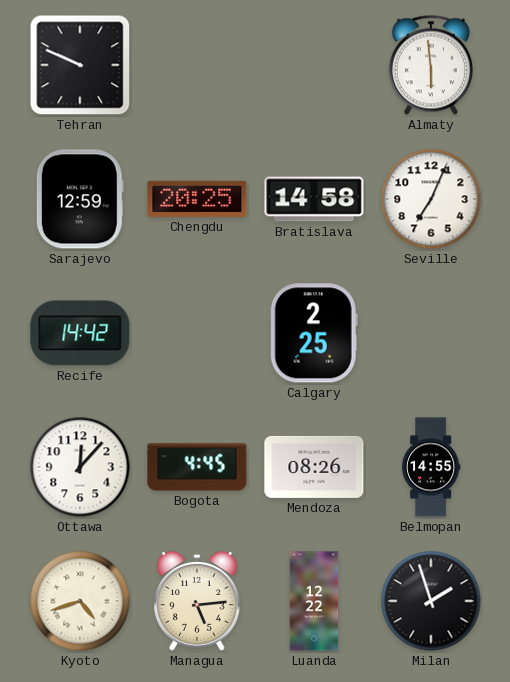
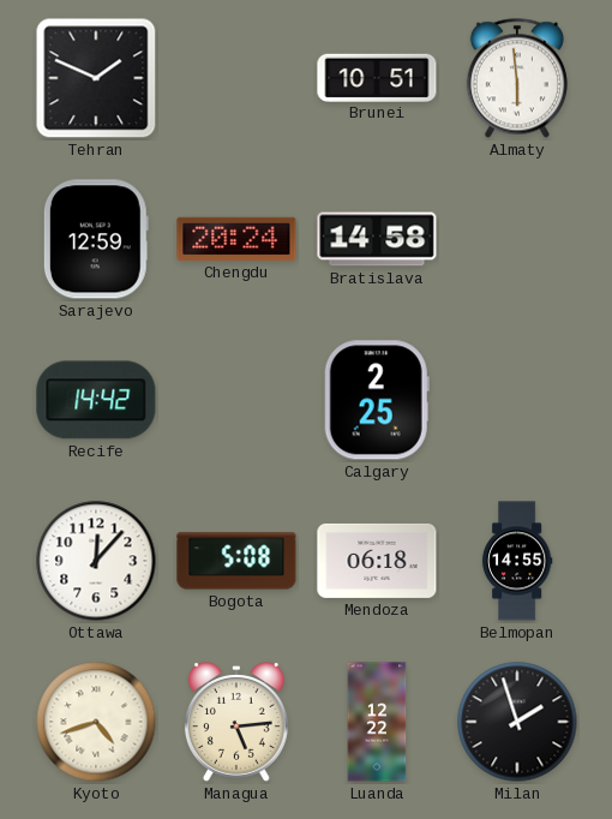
Tehran: 9:49 -> 1:49 (96, 78)
Brunei: none -> 10:51 (377, 77)
Chengdu: 20:25 -> 20:24 (236, 239)
Seville: 7:04 -> none (431, 199)
Bogota: 4:45 -> 5:08 (236, 561)
Mendoza: 08:26 -> 06:18 (377, 561)
